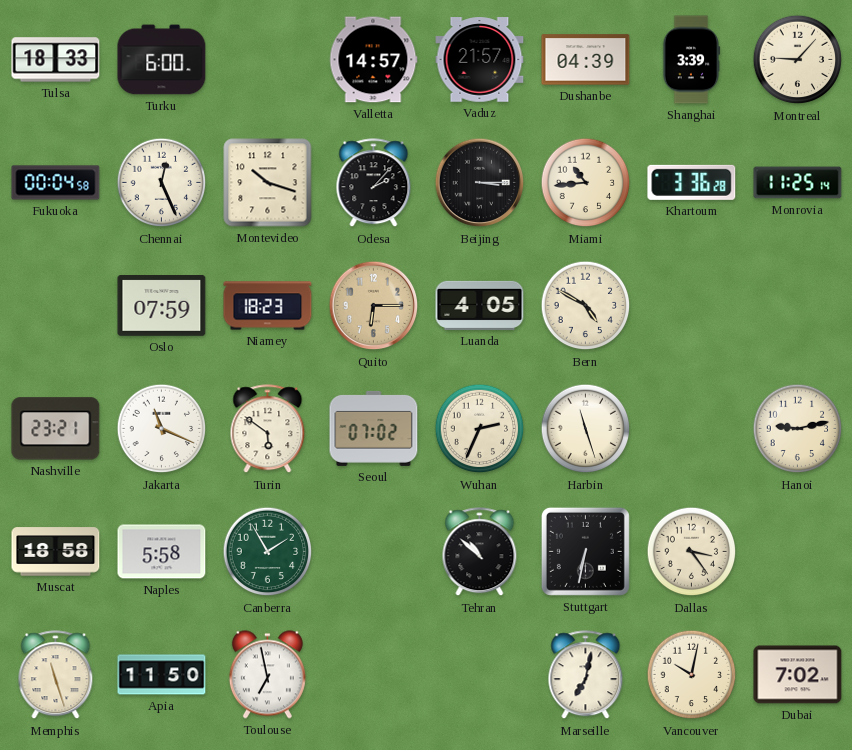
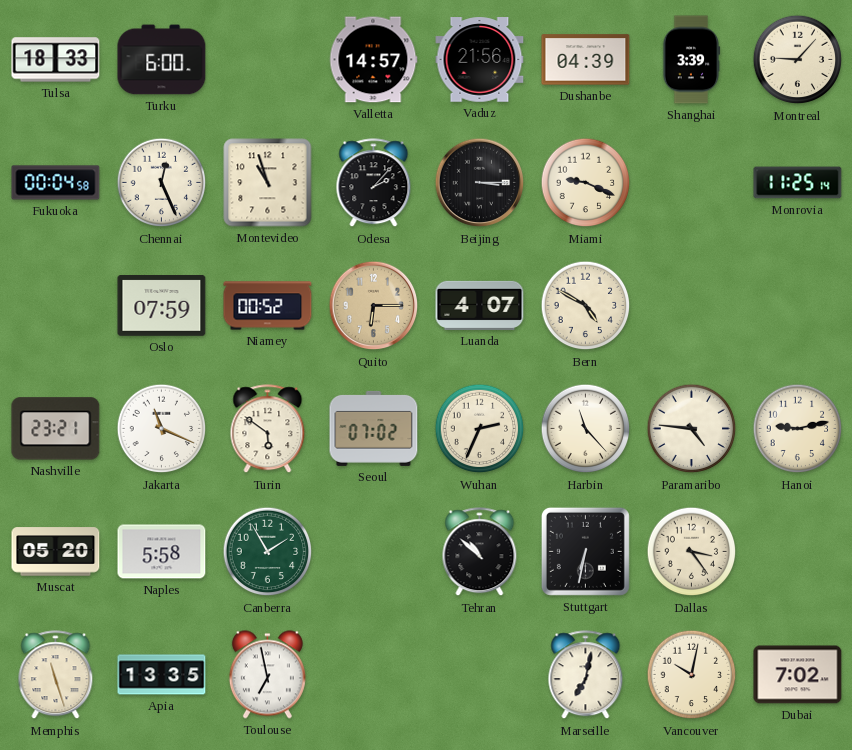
Vaduz: 21:57 -> 21:56 (480, 60)
Montevideo: 10:18 -> 10:57 (268, 183)
Miami: 10:44 -> 9:19 (586, 183)
Khartoum: 3:36 -> none (692, 182)
Niamey: 18:23 -> 00:52 (268, 306)
Luanda: 4:05 -> 4:07 (480, 305)
Harbin: 11:27 -> 11:23 (586, 429)
Paramaribo: none -> 4:46 (692, 429)
Muscat: 18:58 -> 05:20 (56, 552)
Apia: 11:50 -> 13:35 (162, 675)
